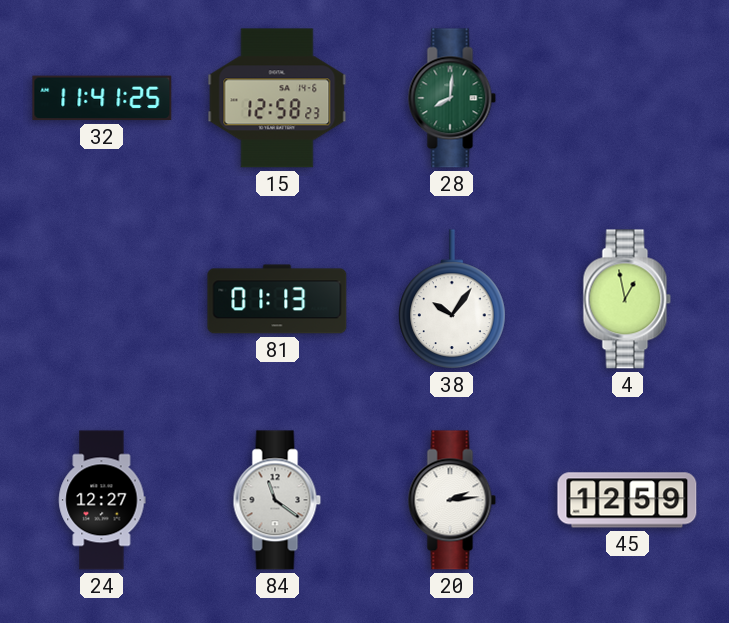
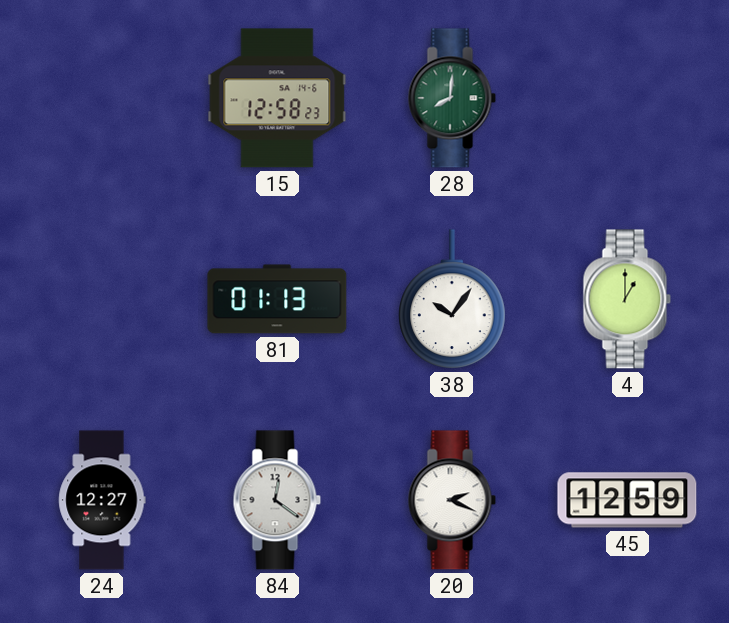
32: 11:41 -> none (102, 98)
4: 12:58 -> 1:00 (627, 299)
84: 11:21 -> 12:21 (277, 500)
20: 2:14 -> 2:19 (452, 500)
